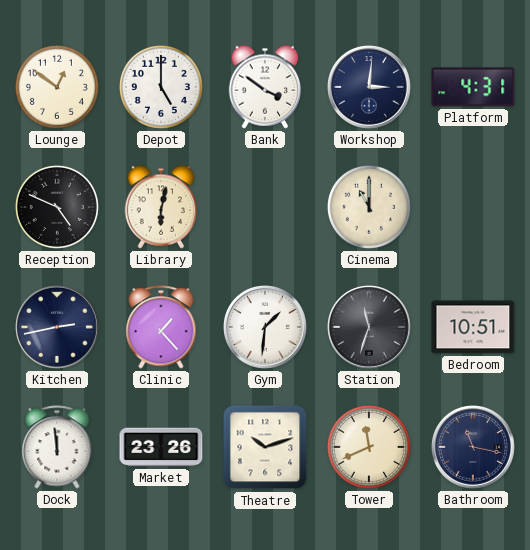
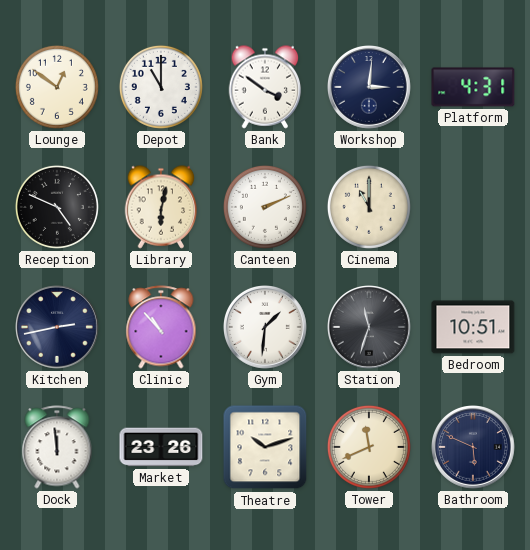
Depot: 5:00 -> 11:00 (161, 87)
Canteen: none -> 2:11 (265, 207)
Clinic: 1:23 -> 10:53 (161, 327)
Bathroom: 11:17 -> 5:49 (474, 448)
